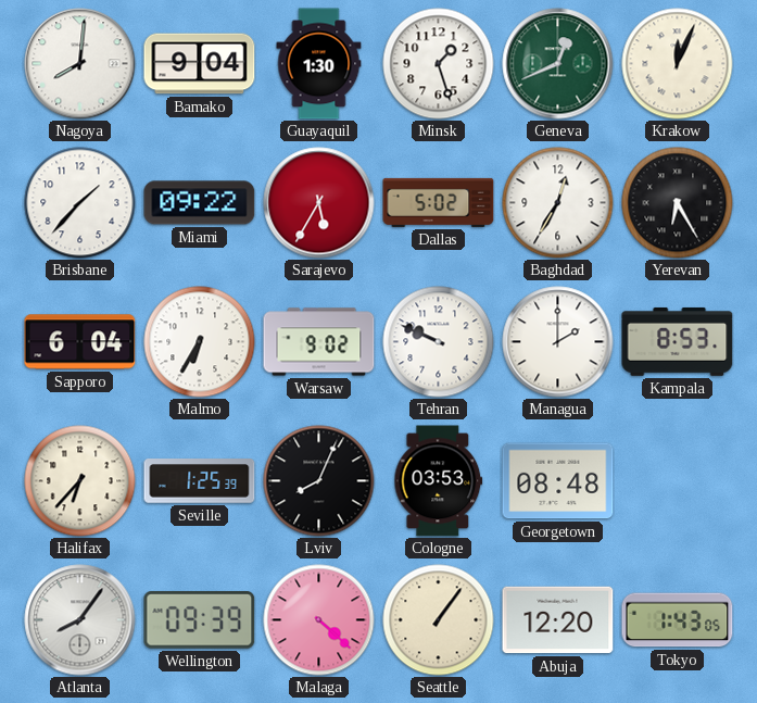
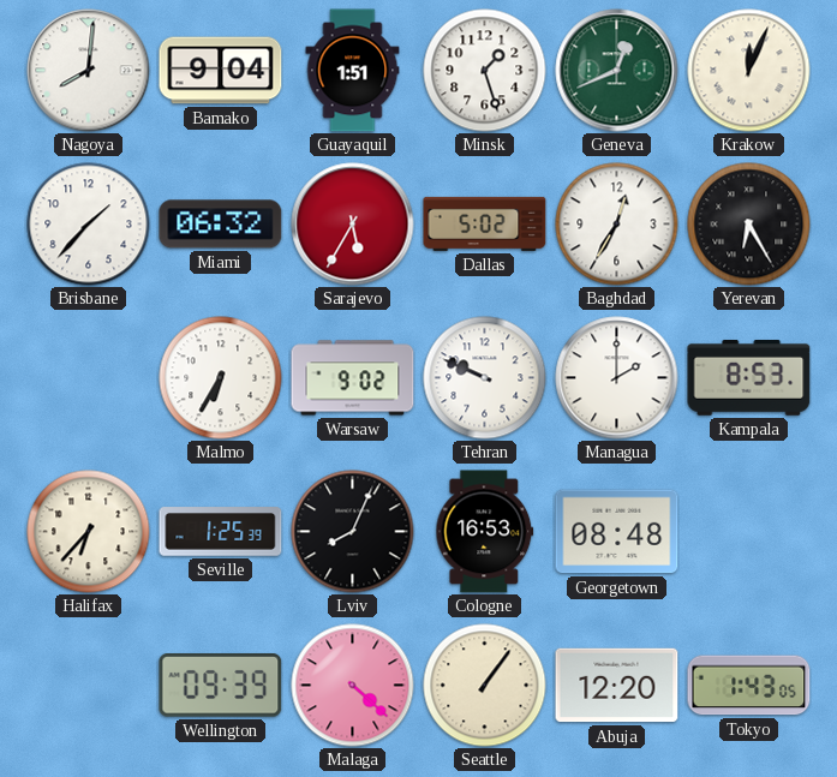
Guayaquil: 1:30 -> 1:51 (353, 71)
Miami: 09:22 -> 06:32 (221, 225)
Sapporo: 6:04 -> none (80, 342)
Cologne: 03:53 -> 16:53 (485, 532)
Atlanta: 8:06 -> none (80, 620)
